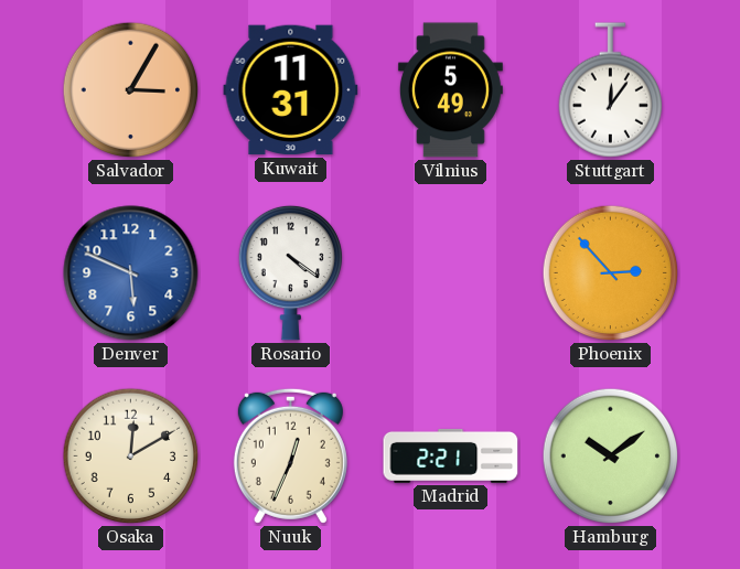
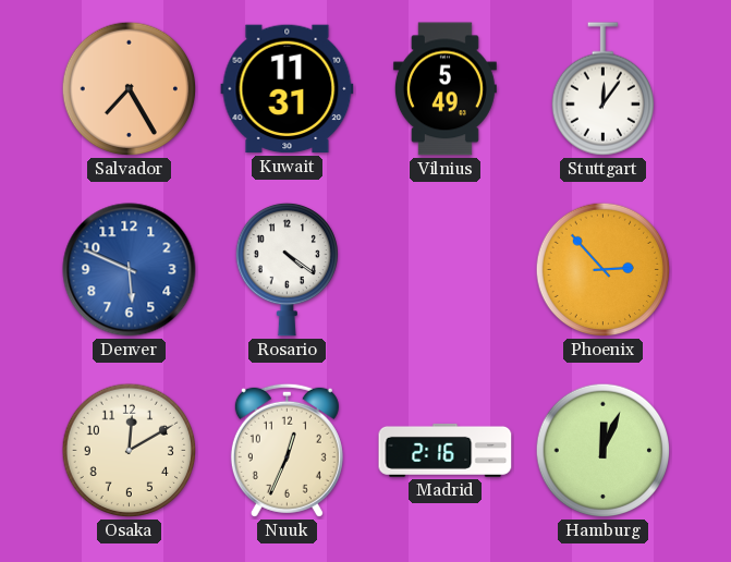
Salvador: 3:05 -> 7:25 (130, 89)
Madrid: 2:21 -> 2:16 (446, 450)
Hamburg: 10:09 -> 12:04 (604, 451)
